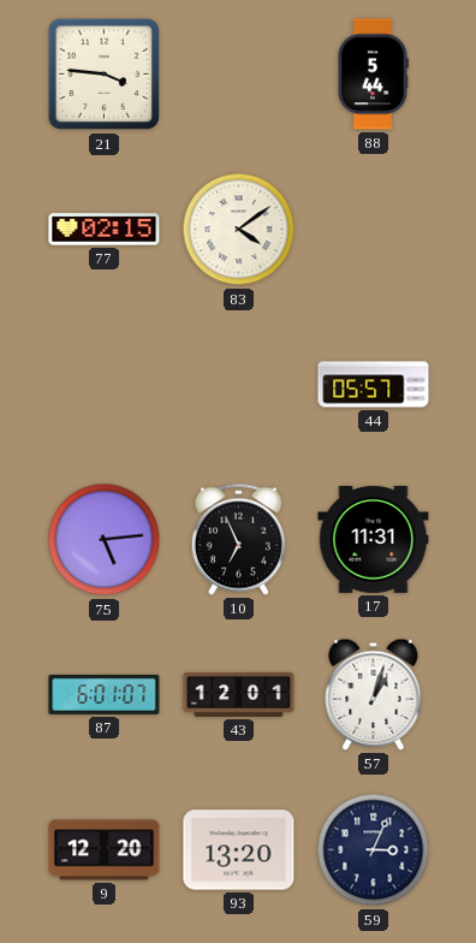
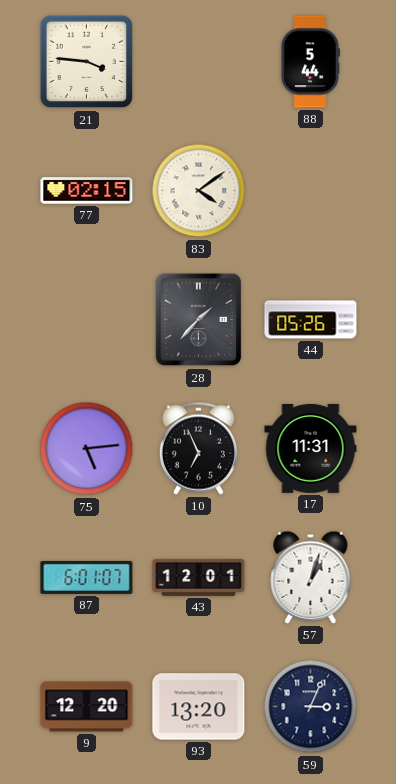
28: none -> 1:37 (199, 320)
44: 05:57 -> 05:26 (311, 320)
